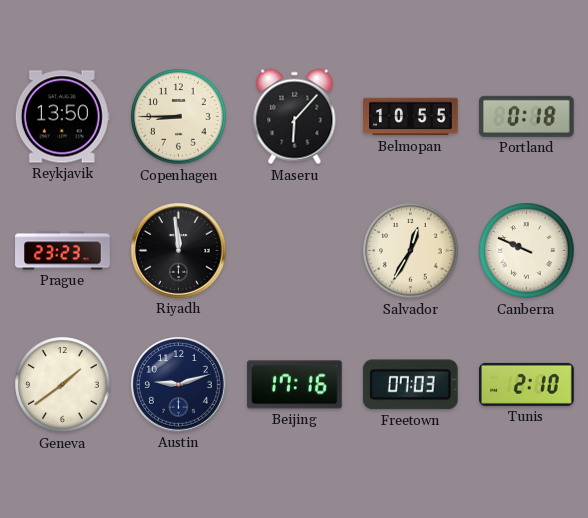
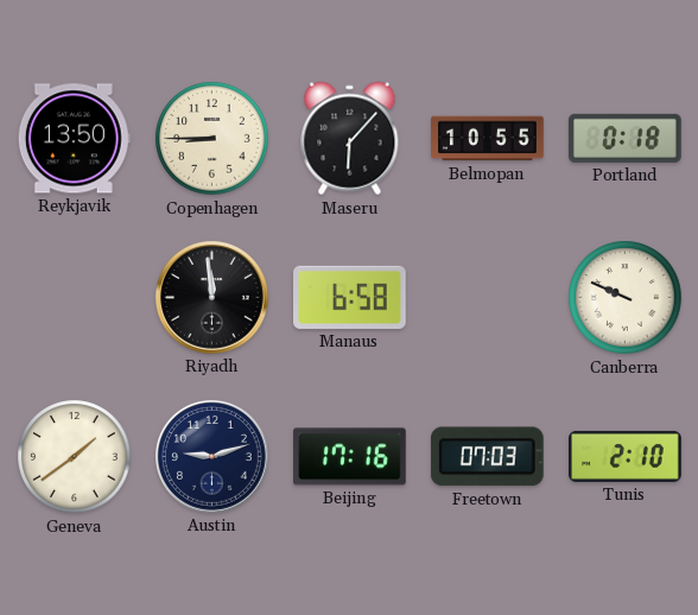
Prague: 23:23 -> none (63, 251)
Manaus: none -> 6:58 (350, 297)
Salvador: 12:35 -> none (411, 251)
